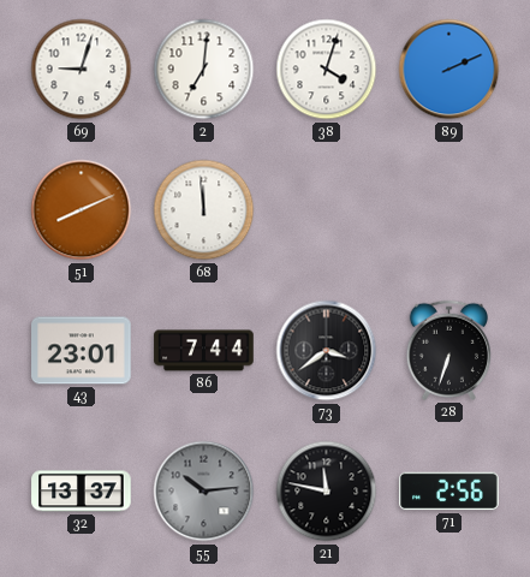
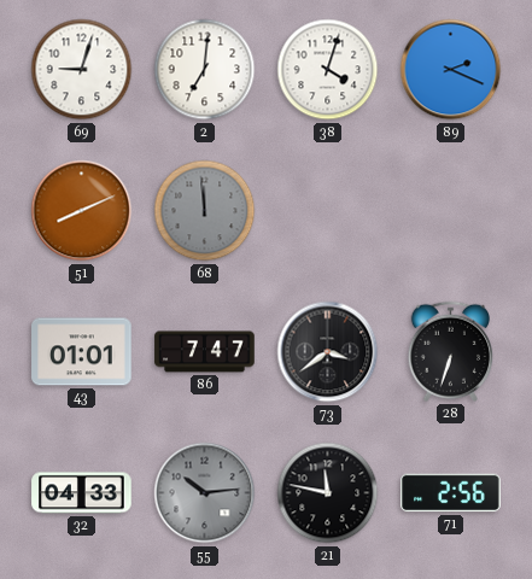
89: 2:11 -> 2:19 (451, 70)
68 dial: white -> grey (205, 211)
43: 23:01 -> 01:01 (82, 352)
86: 7:44 -> 7:47 (205, 352)
32: 13:37 -> 04:33 (82, 493)
